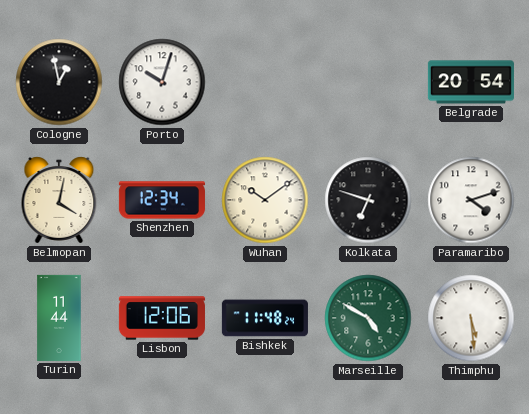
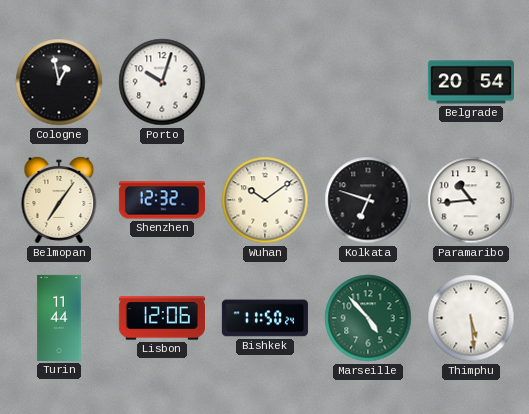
Belmopan: 4:02 -> 7:06 (59, 200)
Shenzhen: 12:34 -> 12:32 (162, 200)
Paramaribo: 4:12 -> 10:44 (471, 200)
Bishkek: 11:48 -> 11:50 (265, 318)
Marseille: 4:50 -> 4:53 (368, 318)
